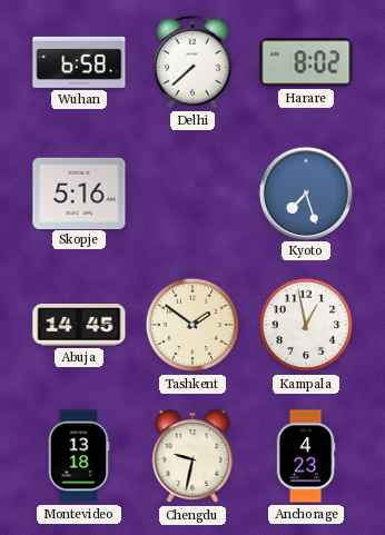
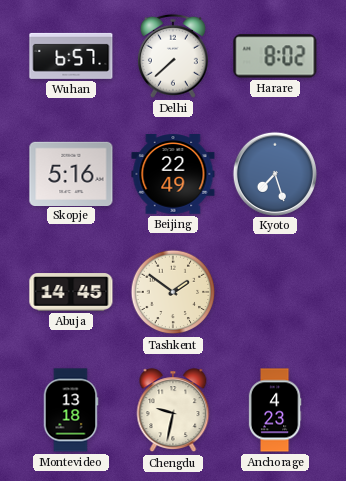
Wuhan: 6:58 -> 6:57 (71, 56)
Beijing: none -> 22:49 (173, 174)
Kampala: 12:58 -> none (306, 325)
